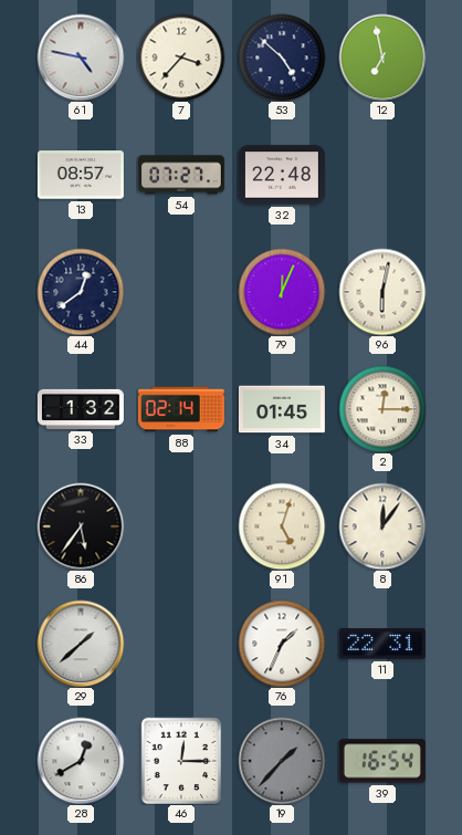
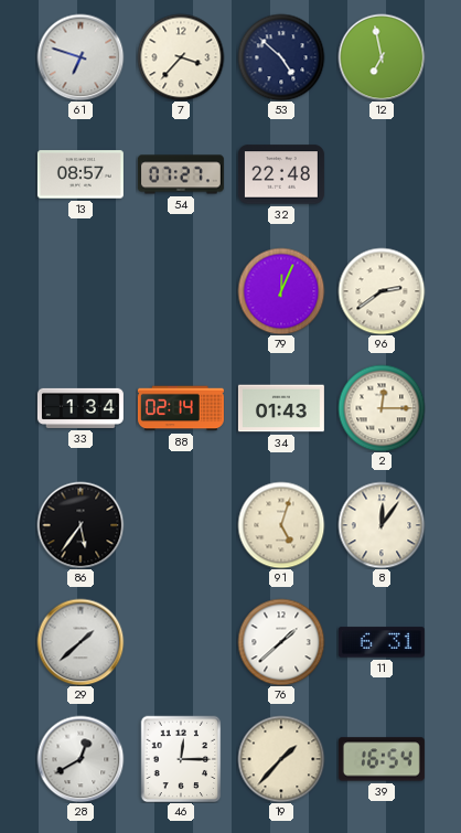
61: 4:47 -> 6:48 (81, 57)
44: 12:39 -> none (81, 292)
96: 6:02 -> 2:39 (382, 291)
33: 1:32 -> 1:34 (81, 408)
34: 01:45 -> 01:43 (281, 408)
76: 1:34 -> 1:38 (281, 642)
11: 22:31 -> 6:31 (382, 642)
19 dial: grey -> cream (281, 759)
